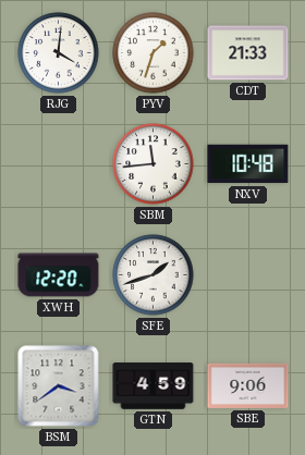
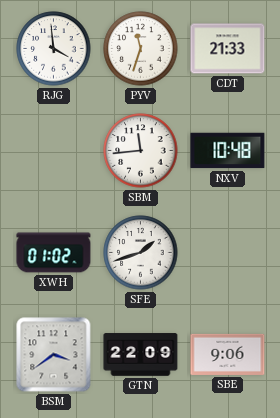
RJG: 4:01 -> 3:59 (54, 49)
PYV: 1:33 -> 11:33 (141, 49)
XWH: 12:20 -> 01:02 (54, 253)
GTN: 4:59 -> 22:09 (141, 355)
